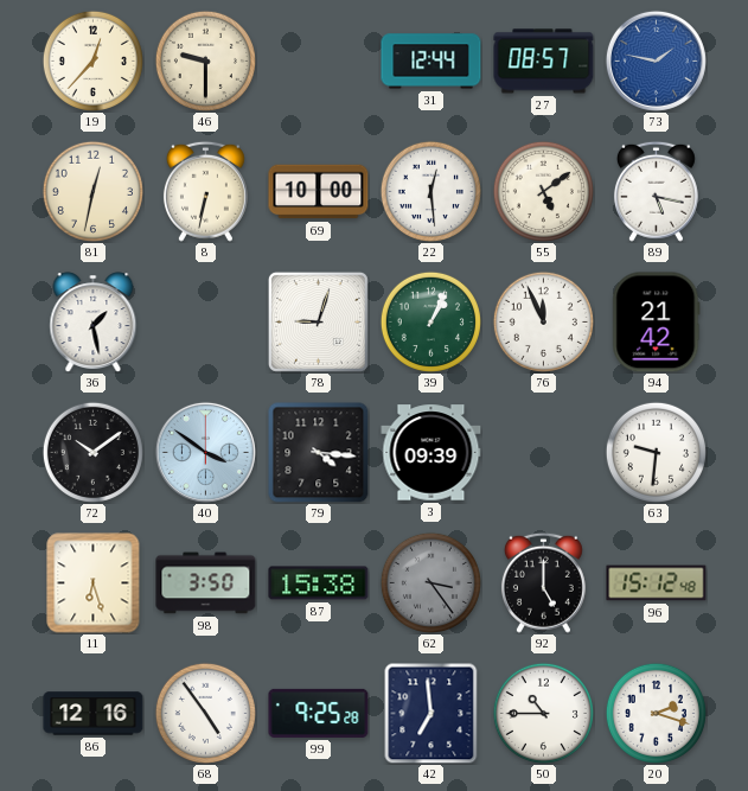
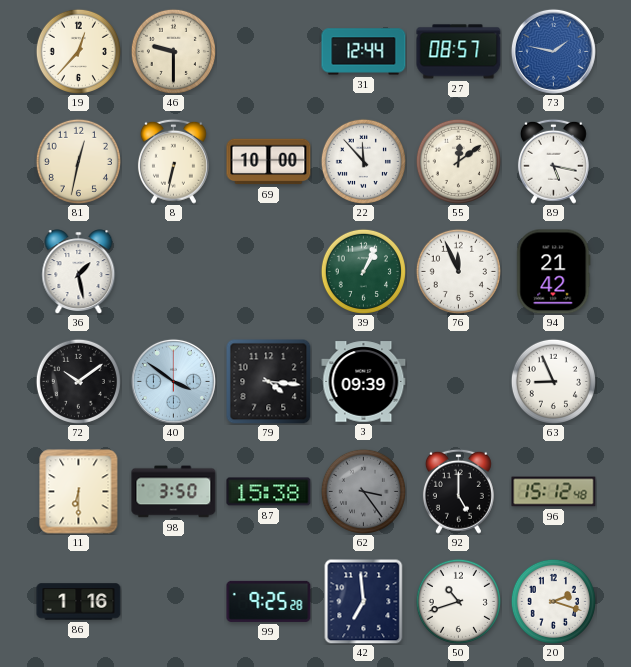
22: 12:29 -> 11:53 (363, 161)
55: 5:09 -> 12:09 (458, 161)
78: 9:03 -> none (318, 321)
63: 9:31 -> 8:56 (553, 381)
11: 6:27 -> 6:30 (79, 492)
86: 12:16 -> 1:16 (79, 602)
68: 4:54 -> none (205, 713)
50: 10:45 -> 10:42 (458, 601)
